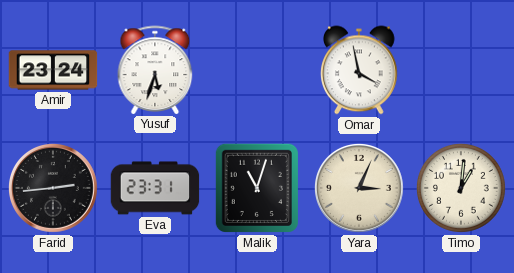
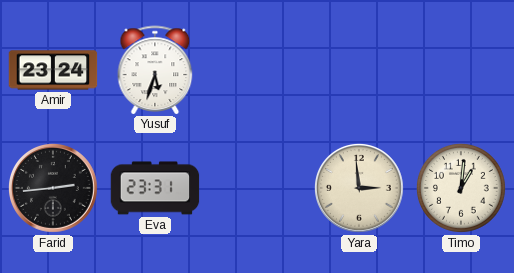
Omar: 3:58 -> none (360, 70)
Malik: 11:03 -> none (257, 188)
Yara: 3:04 -> 2:59 (360, 189)
